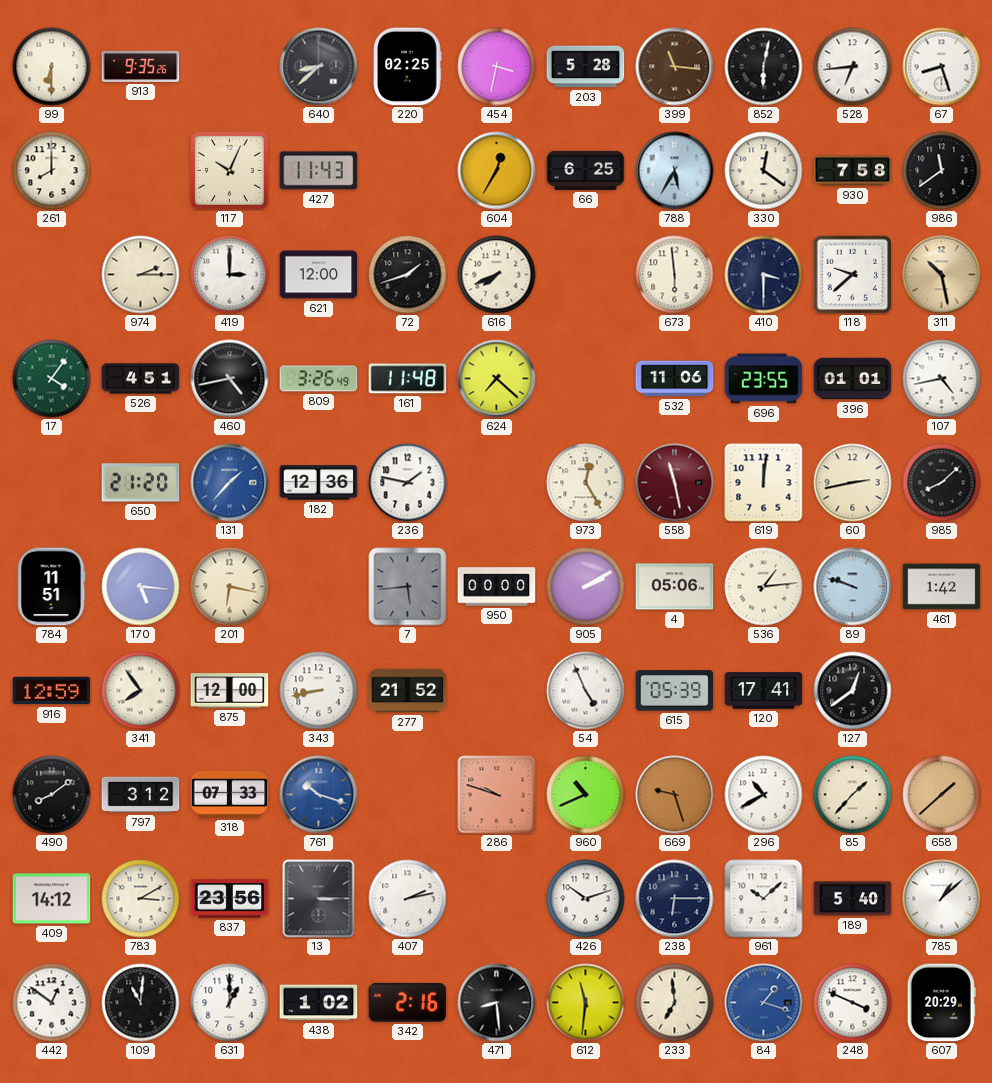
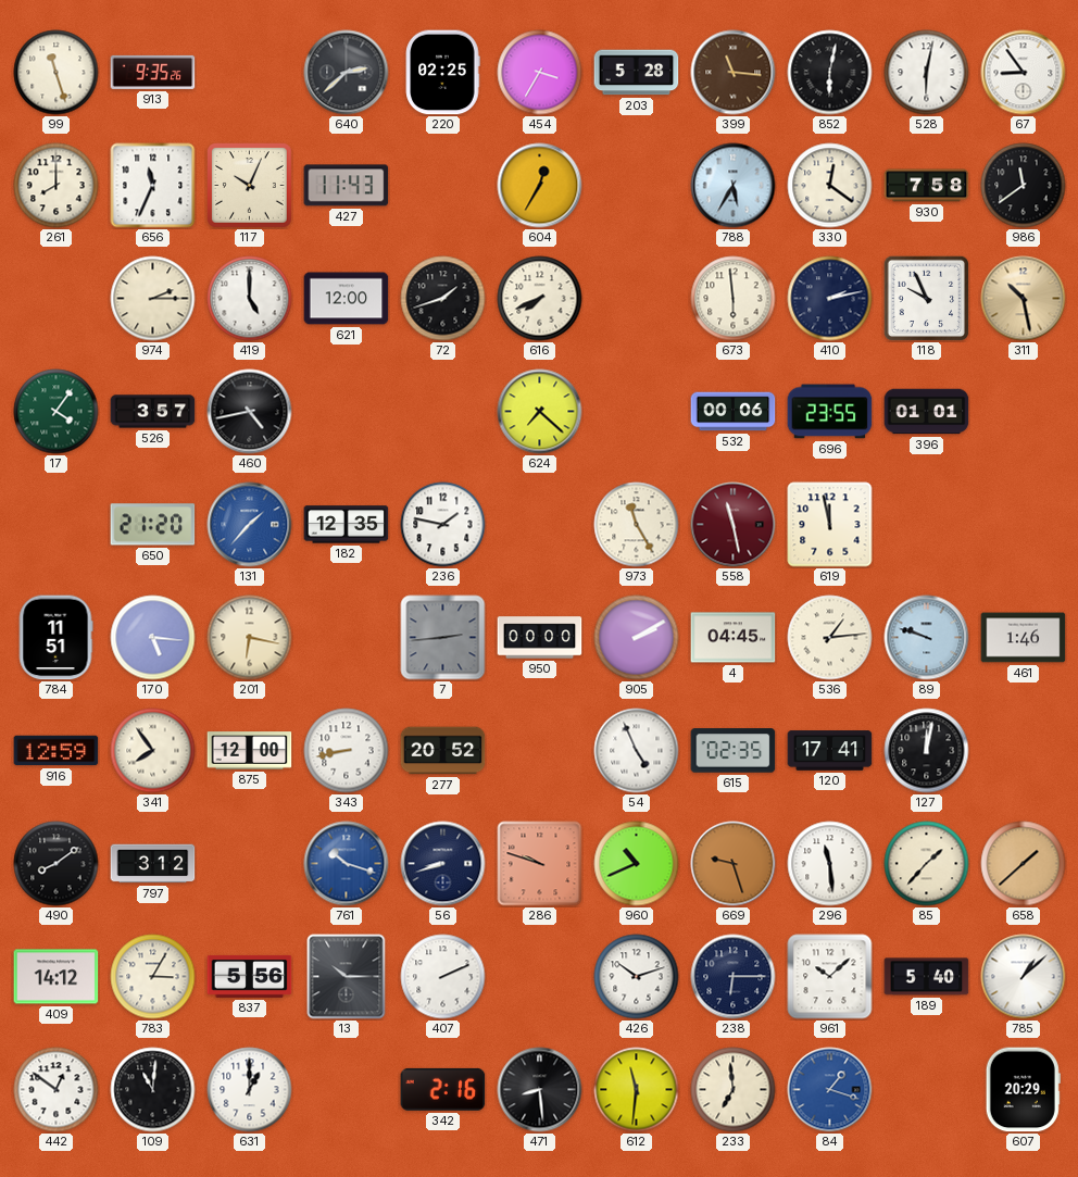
99: 6:30 -> 11:27 (57, 73)
640: 8:38 -> 2:38 (347, 73)
454: 3:32 -> 3:35 (540, 73)
528: 6:44 -> 6:02 (927, 73)
67: 8:27 -> 8:54 (1024, 73)
656: none -> 11:34 (153, 186)
66: 6:25 -> none (586, 170)
419: 3:00 -> 5:00 (250, 299)
410: 3:30 -> 2:13 (830, 299)
118: 9:38 -> 9:56 (926, 298)
526: 4:51 -> 3:57 (153, 412)
809: 3:26 -> none (319, 379)
161: 11:48 -> none (408, 379)
532: 11:06 -> 00:06 (734, 412)
107: 4:43 -> none (942, 379)
182: 12:36 -> 12:35 (347, 525)
973: 12:25 -> 11:25 (637, 525)
619: 12:01 -> 11:58 (830, 525)
60: 2:43 -> none (853, 483)
985: 8:08 -> none (942, 483)
7: 5:44 -> 2:44 (443, 638)
4: 05:06 -> 04:45 (734, 638)
461: 1:42 -> 1:46 (1024, 638)
277: 21:52 -> 20:52 (443, 751)
615: 05:39 -> 02:35 (734, 751)
127: 12:39 -> 12:02 (927, 751)
318: 07:33 -> none (230, 794)
56: none -> 8:42 (443, 864)
296: 10:40 -> 11:29 (830, 864)
783: 3:10 -> 3:05 (153, 977)
837: 23:56 -> 5:56 (250, 976)
13: 3:15 -> 10:15 (347, 977)
407: 2:13 -> 2:11 (443, 977)
438: 1:02 -> none (319, 1003)
248: 3:49 -> none (853, 1003)
